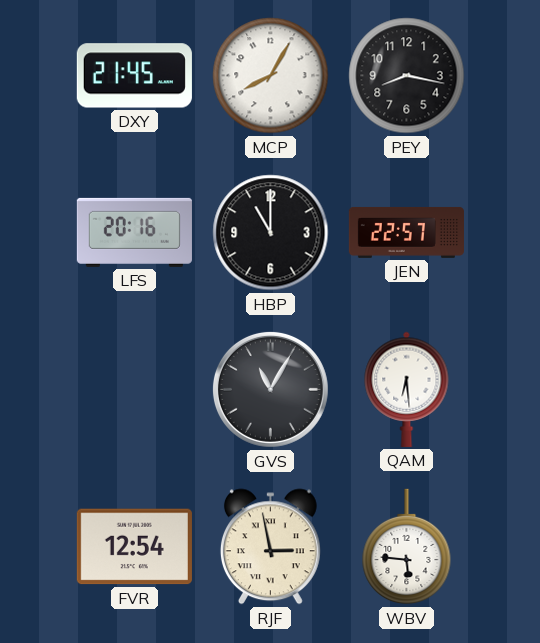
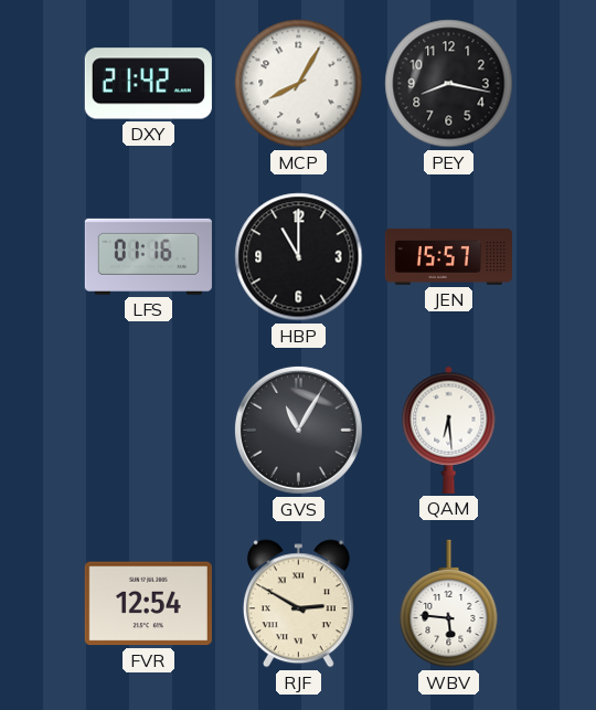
DXY: 21:45 -> 21:42 (148, 84)
LFS: 20:16 -> 01:16 (148, 256)
JEN: 22:57 -> 15:57 (448, 256)
RJF: 2:58 -> 2:50 (298, 604)
